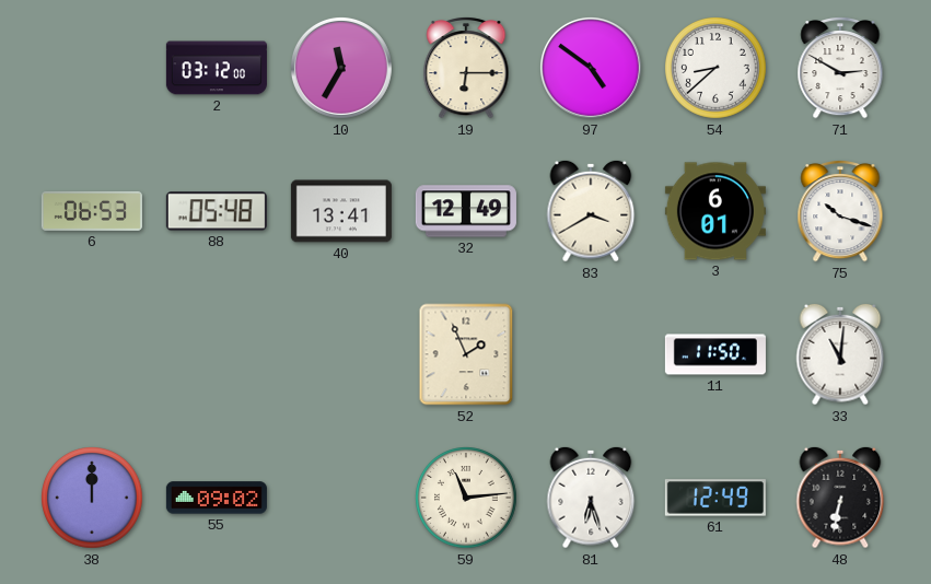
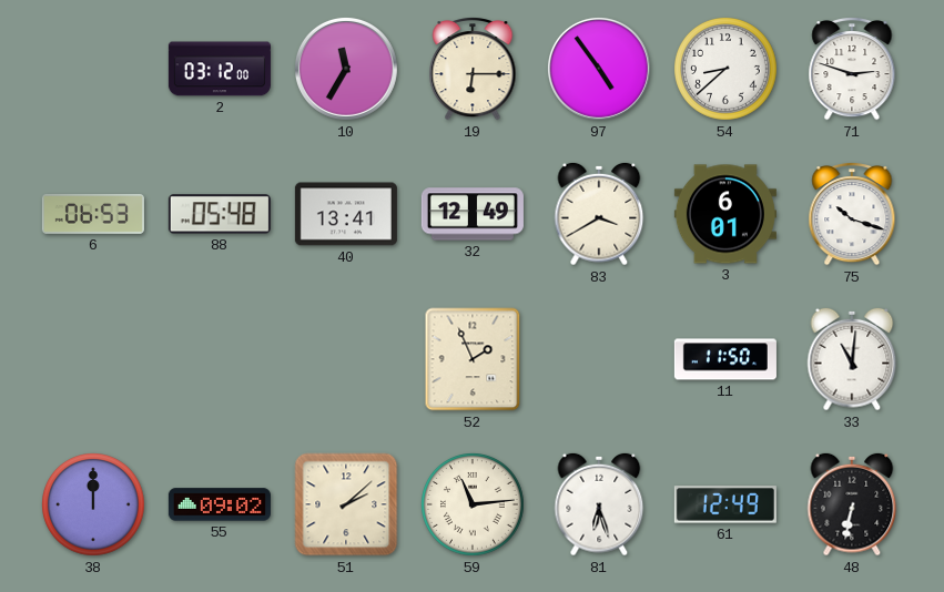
97: 4:51 -> 4:54 (599, 69)
71: 2:50 -> 2:48 (852, 70)
51: none -> 2:08 (346, 504)
